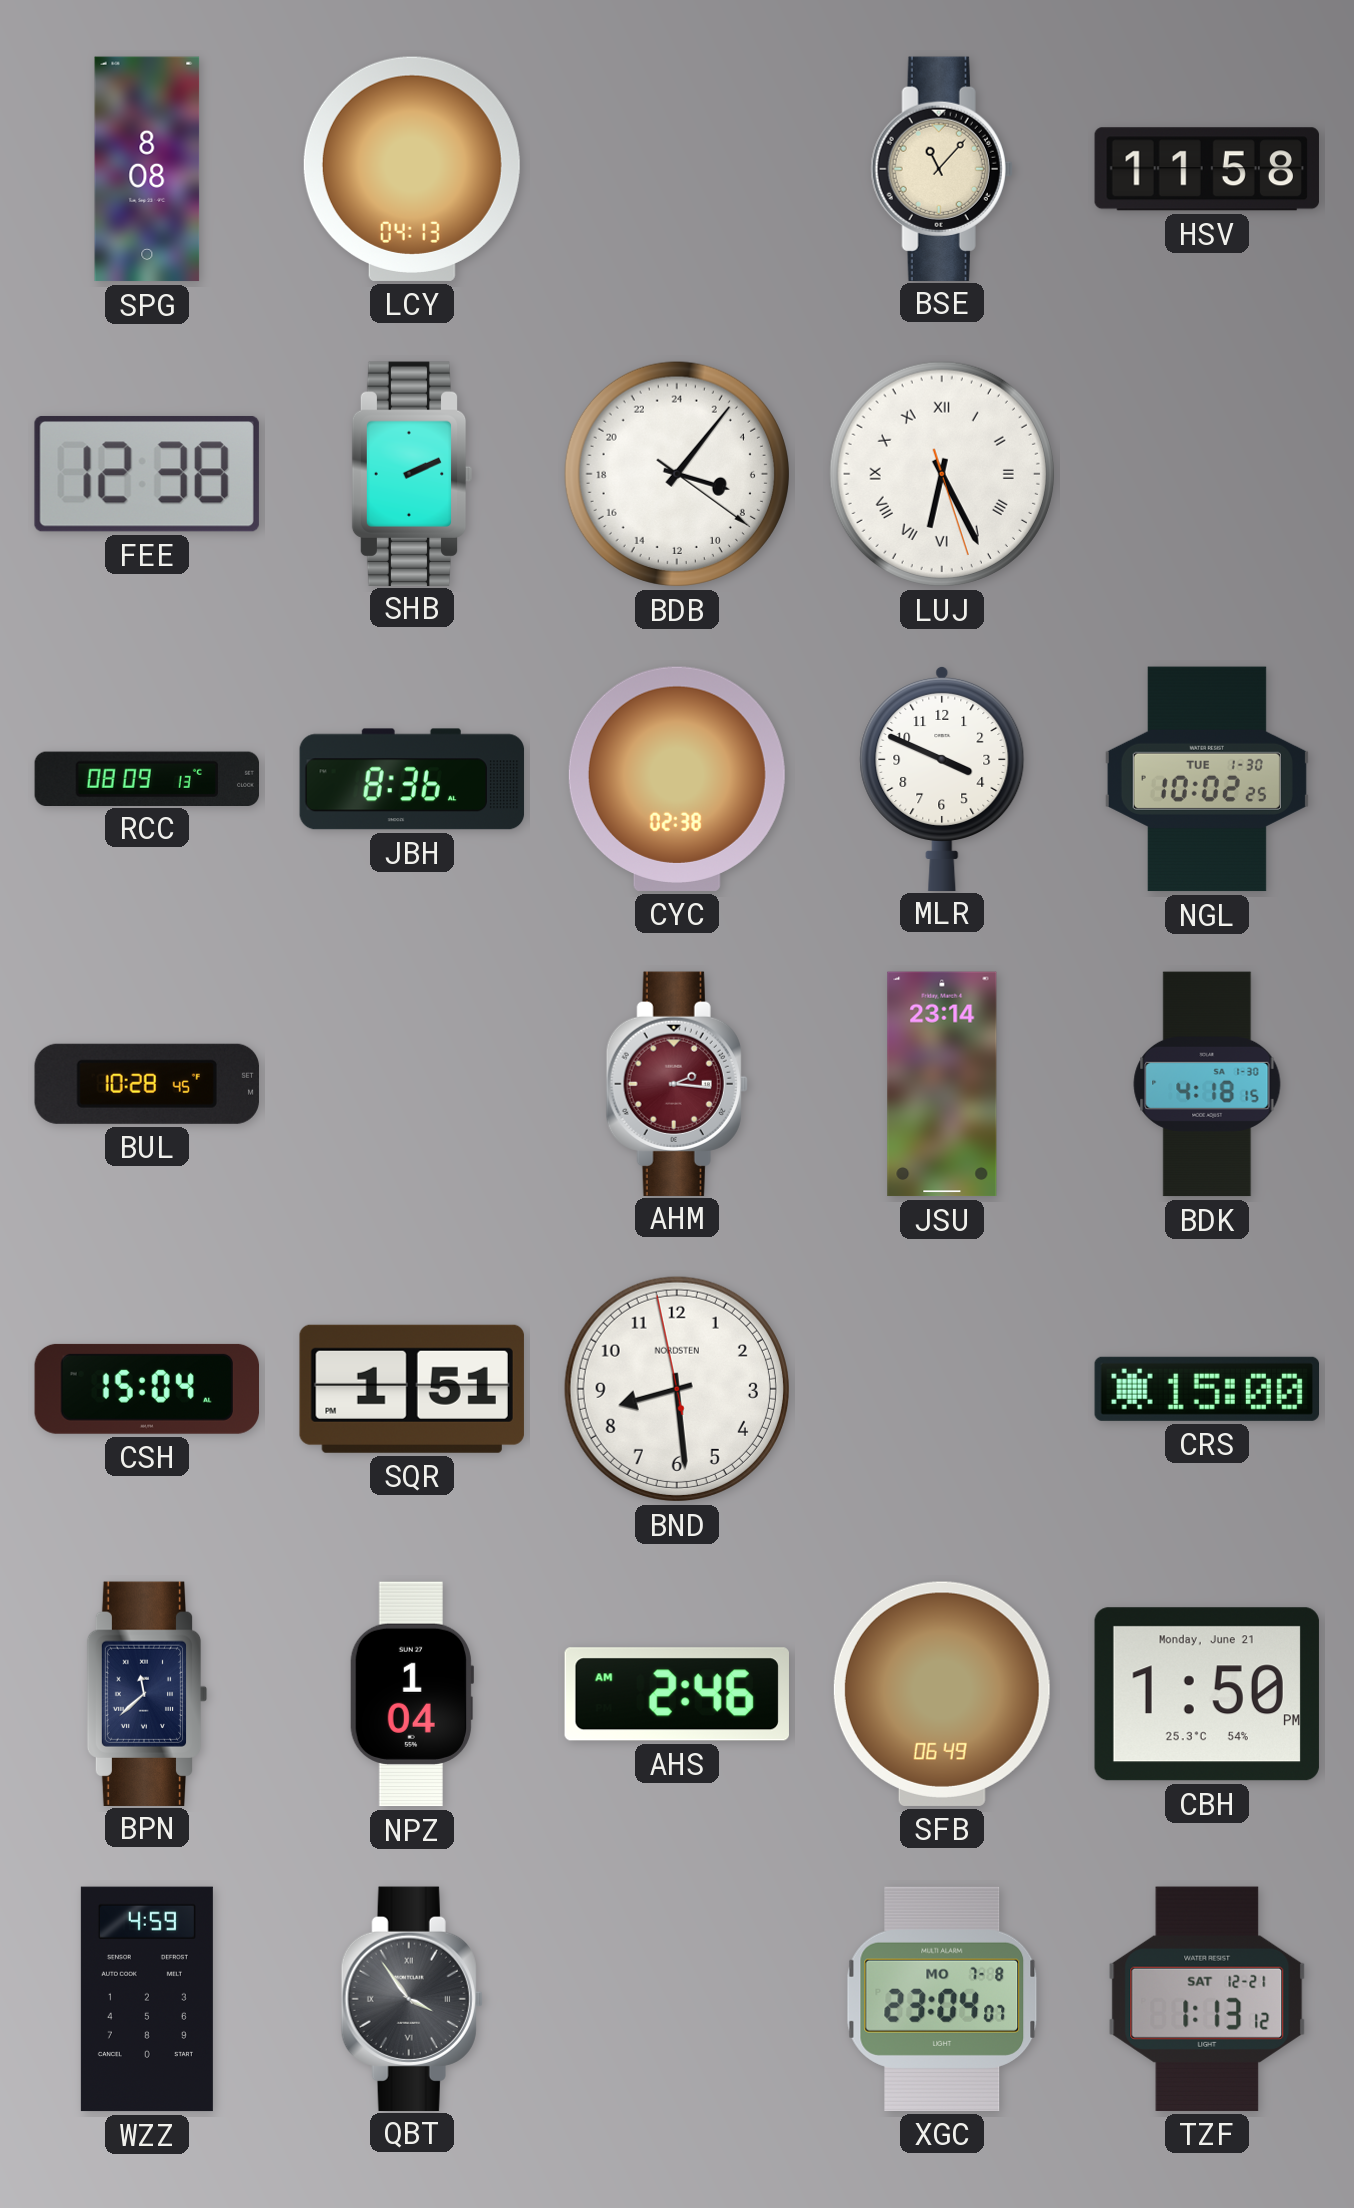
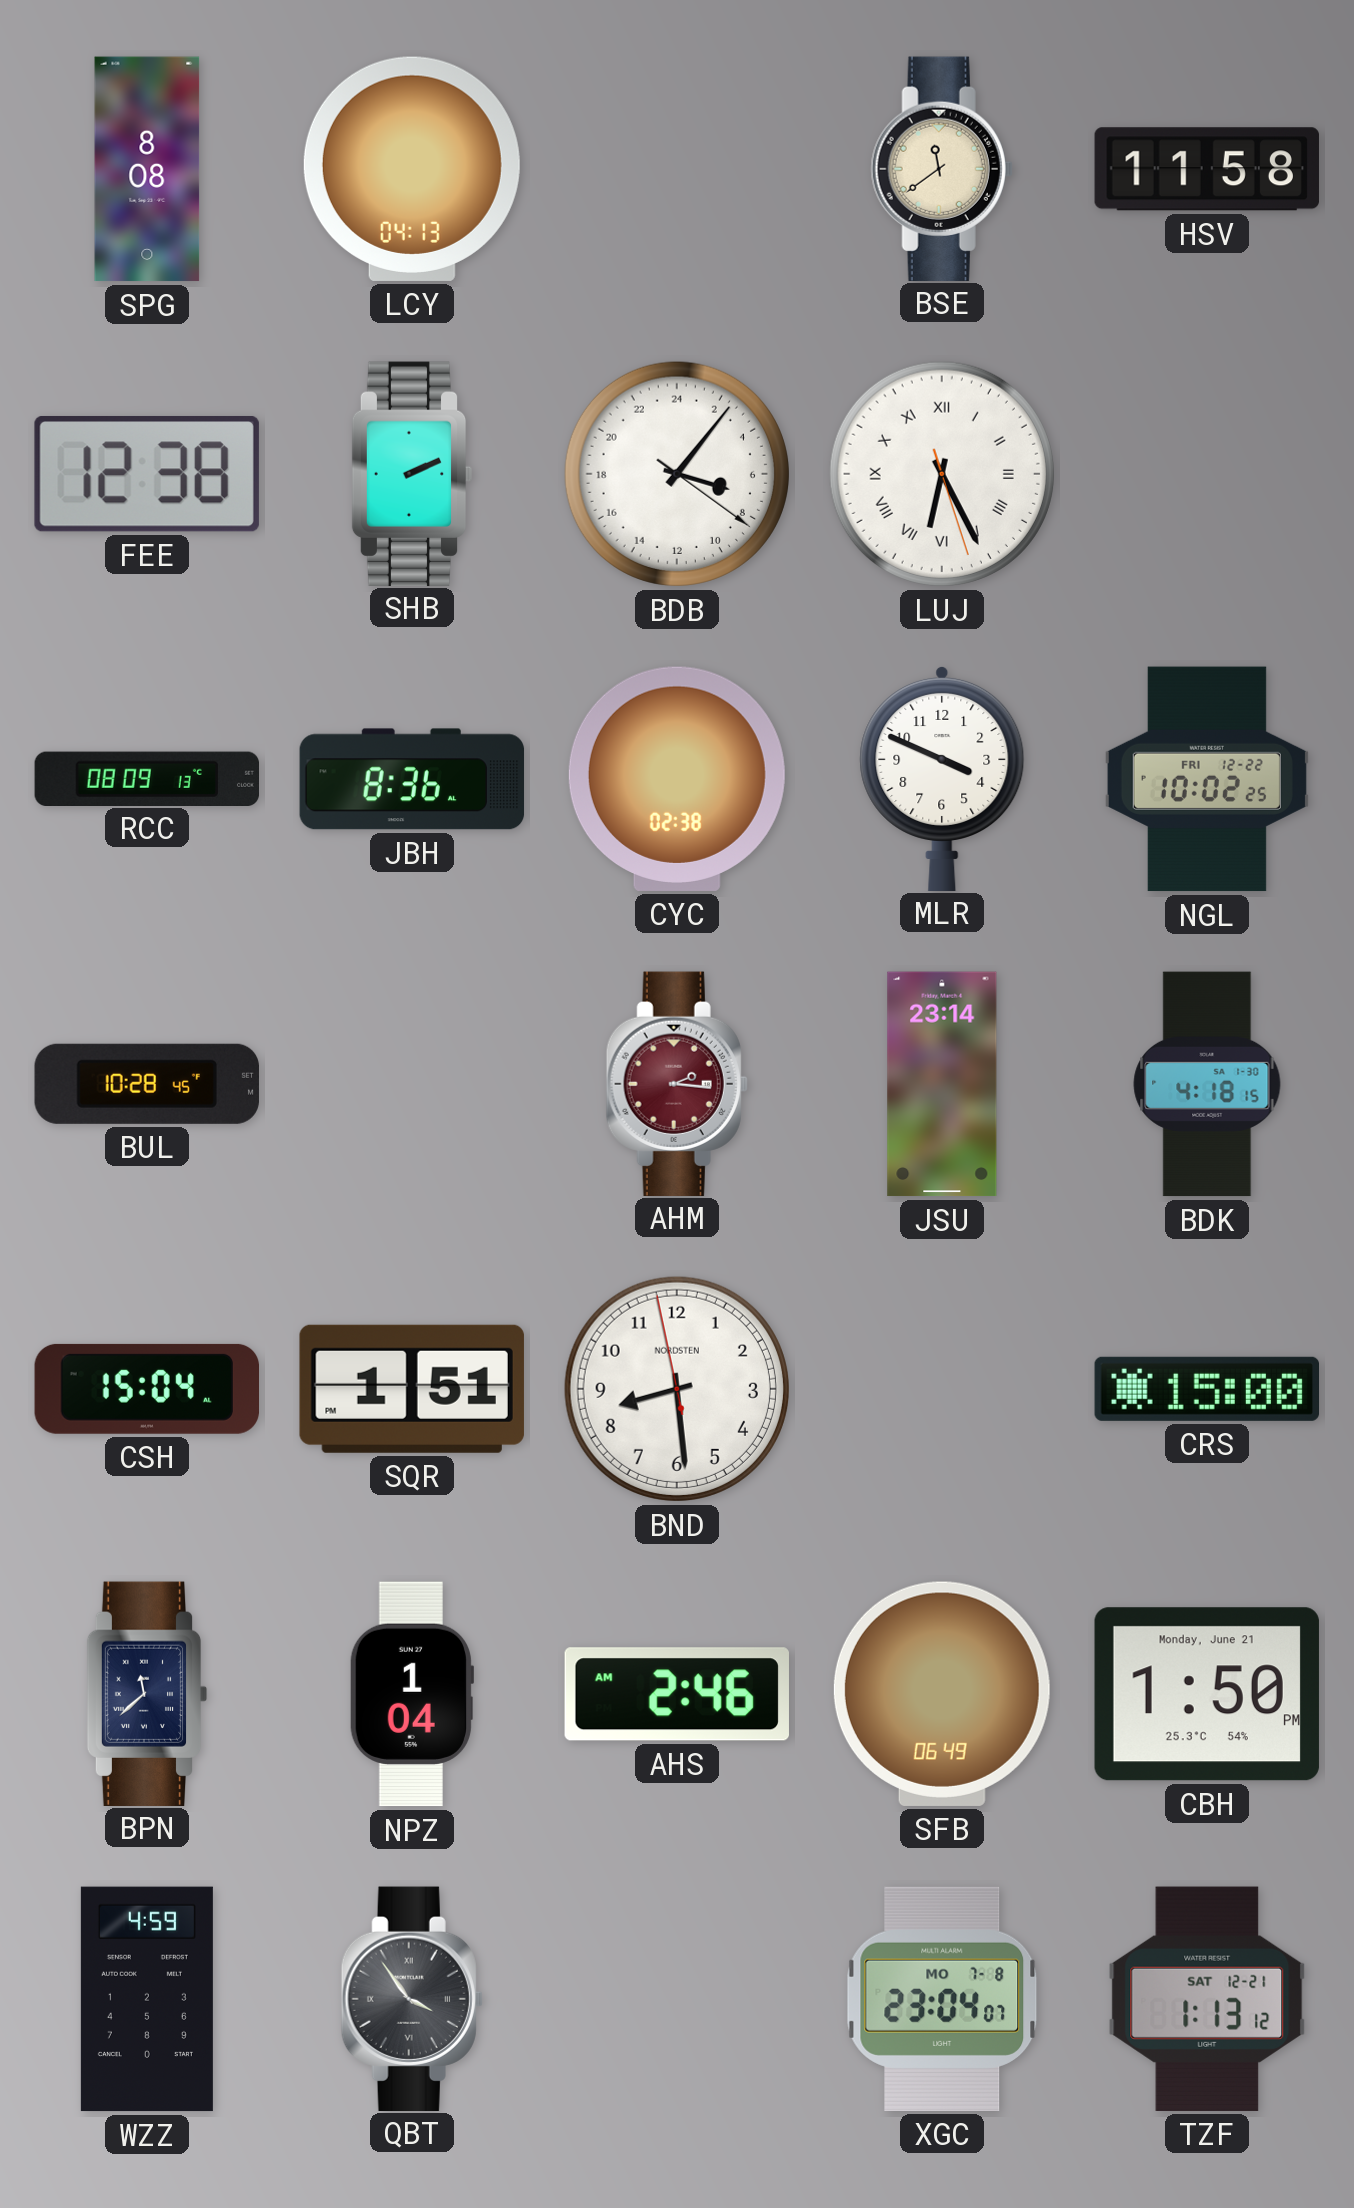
BSE: 11:07 -> 11:39 (942, 168)
NGL date: TUE 1-30 -> FRI 12-22 (1207, 779)
